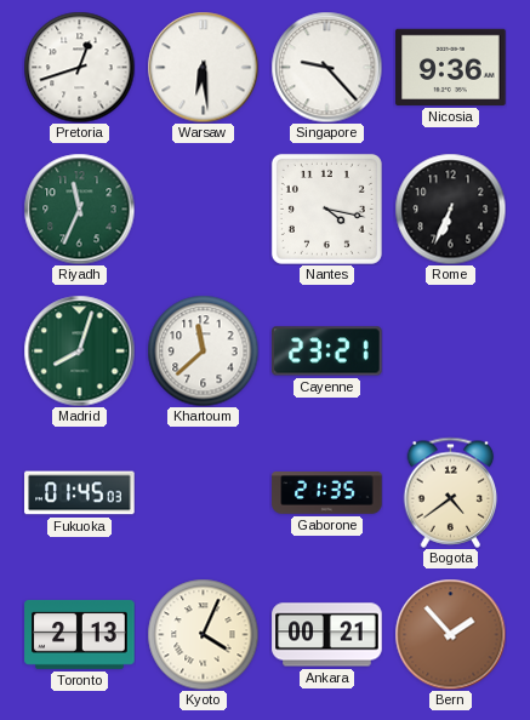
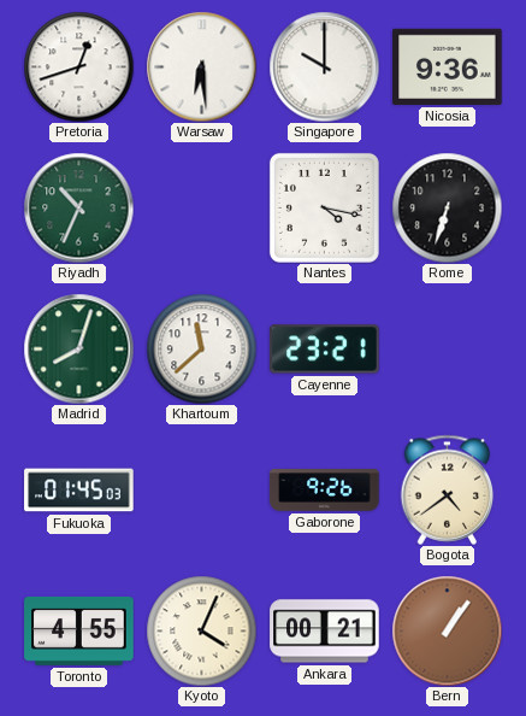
Singapore: 9:23 -> 10:00 (324, 66)
Riyadh: 11:34 -> 10:34 (78, 207)
Rome: 6:34 -> 6:33 (447, 207)
Gaborone: 21:35 -> 9:26 (325, 491)
Toronto: 2:13 -> 4:55 (79, 630)
Bern: 1:53 -> 1:06 (447, 630)
